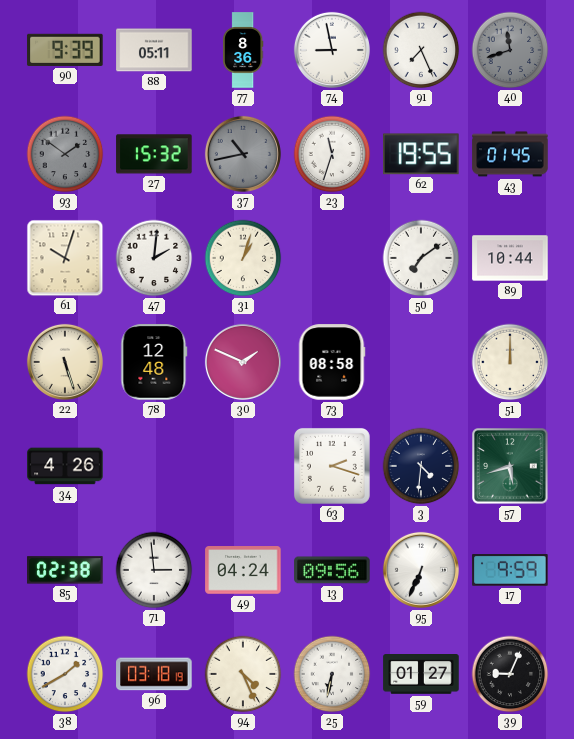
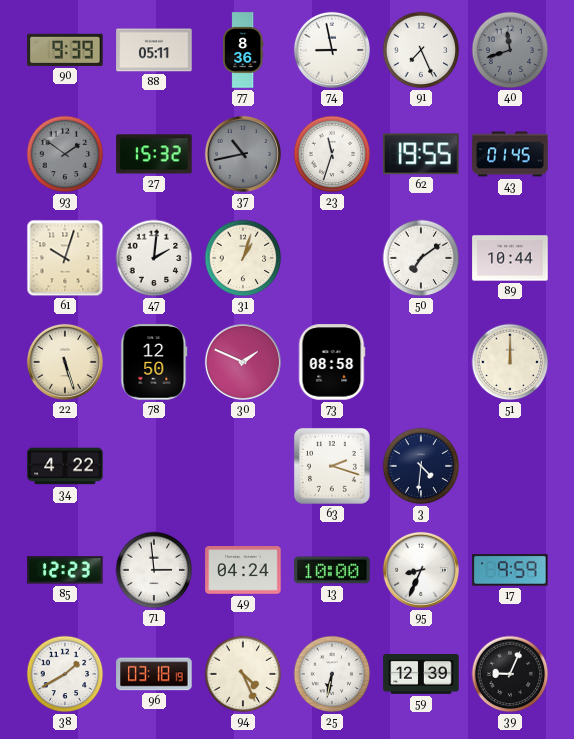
78: 12:48 -> 12:50 (154, 362)
34: 4:26 -> 4:22 (65, 466)
57: 5:42 -> none (510, 466)
85: 02:38 -> 12:23 (65, 570)
13: 09:56 -> 10:00 (332, 570)
95: 6:34 -> 8:34 (421, 570)
59: 01:27 -> 12:39 (421, 675)
